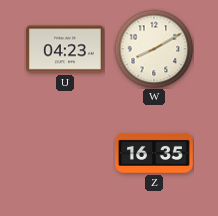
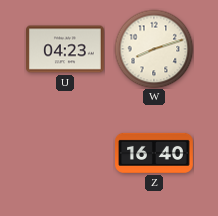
W: 8:10 -> 8:12 (154, 49)
Z: 16:35 -> 16:40 (154, 153)
